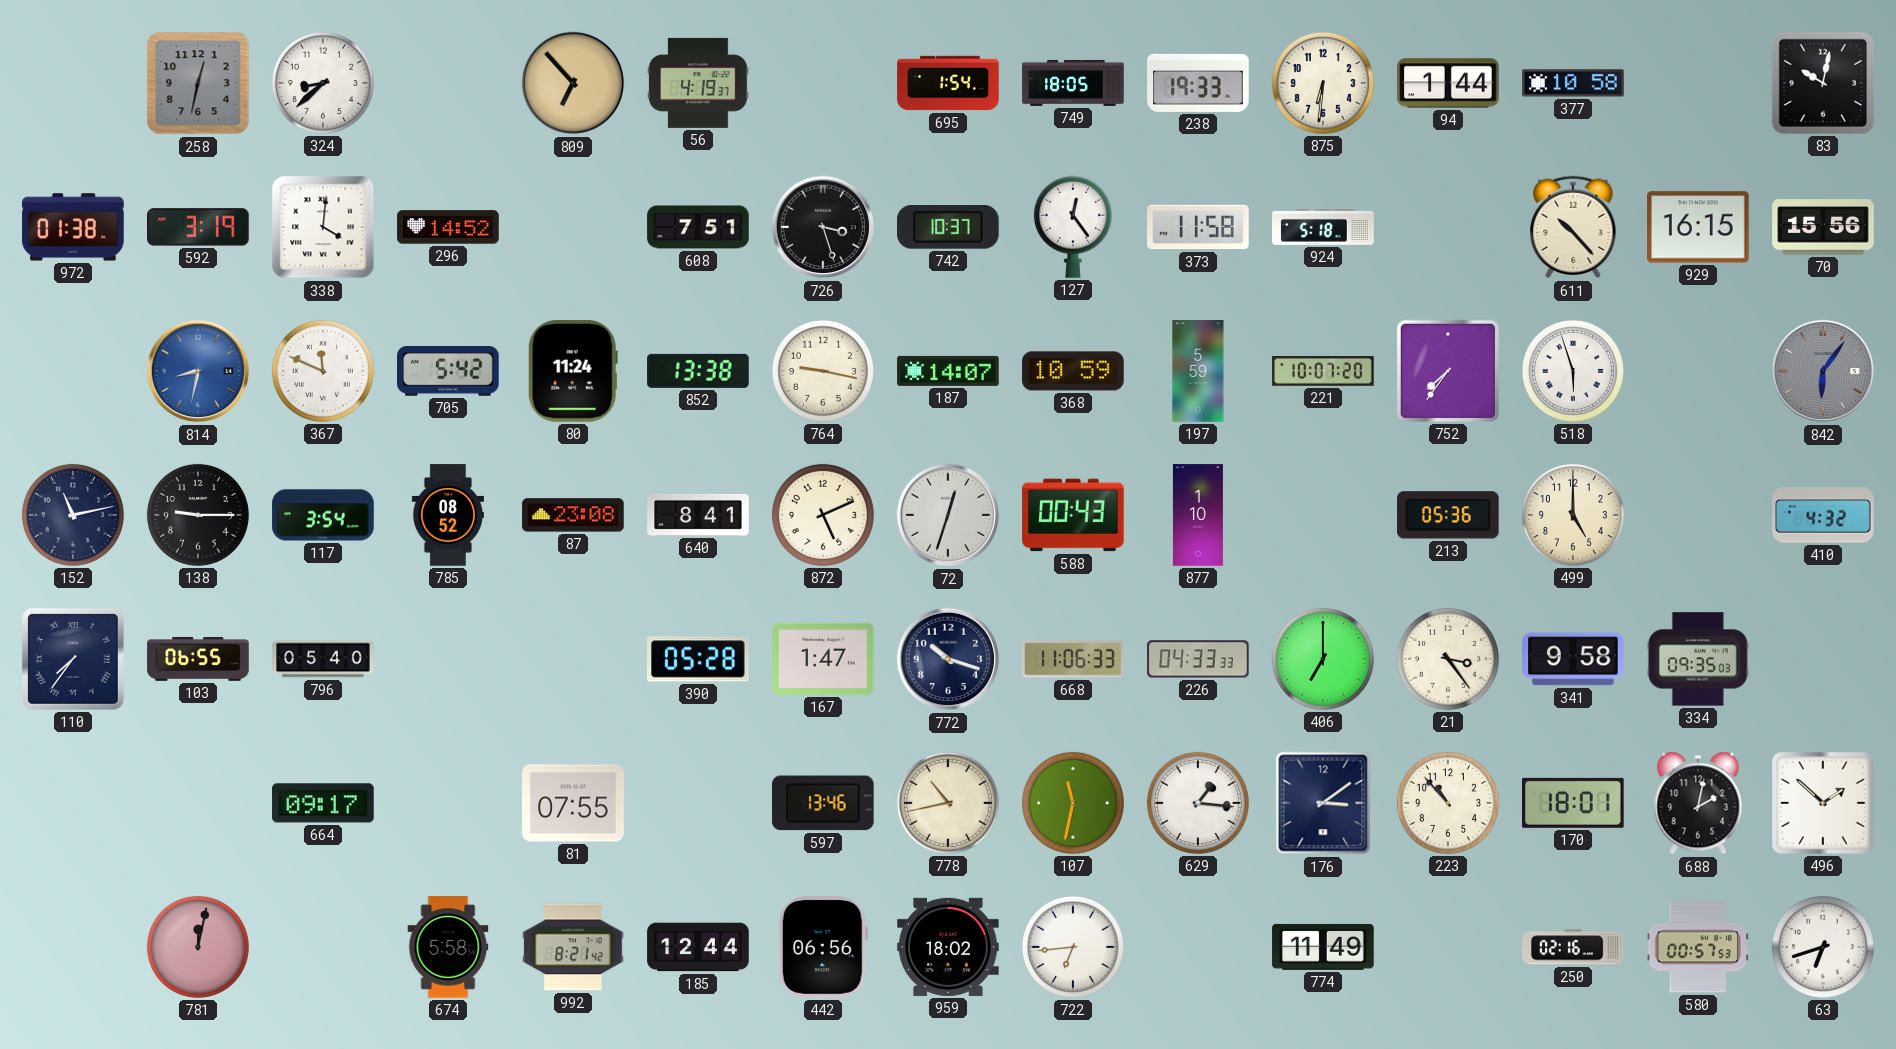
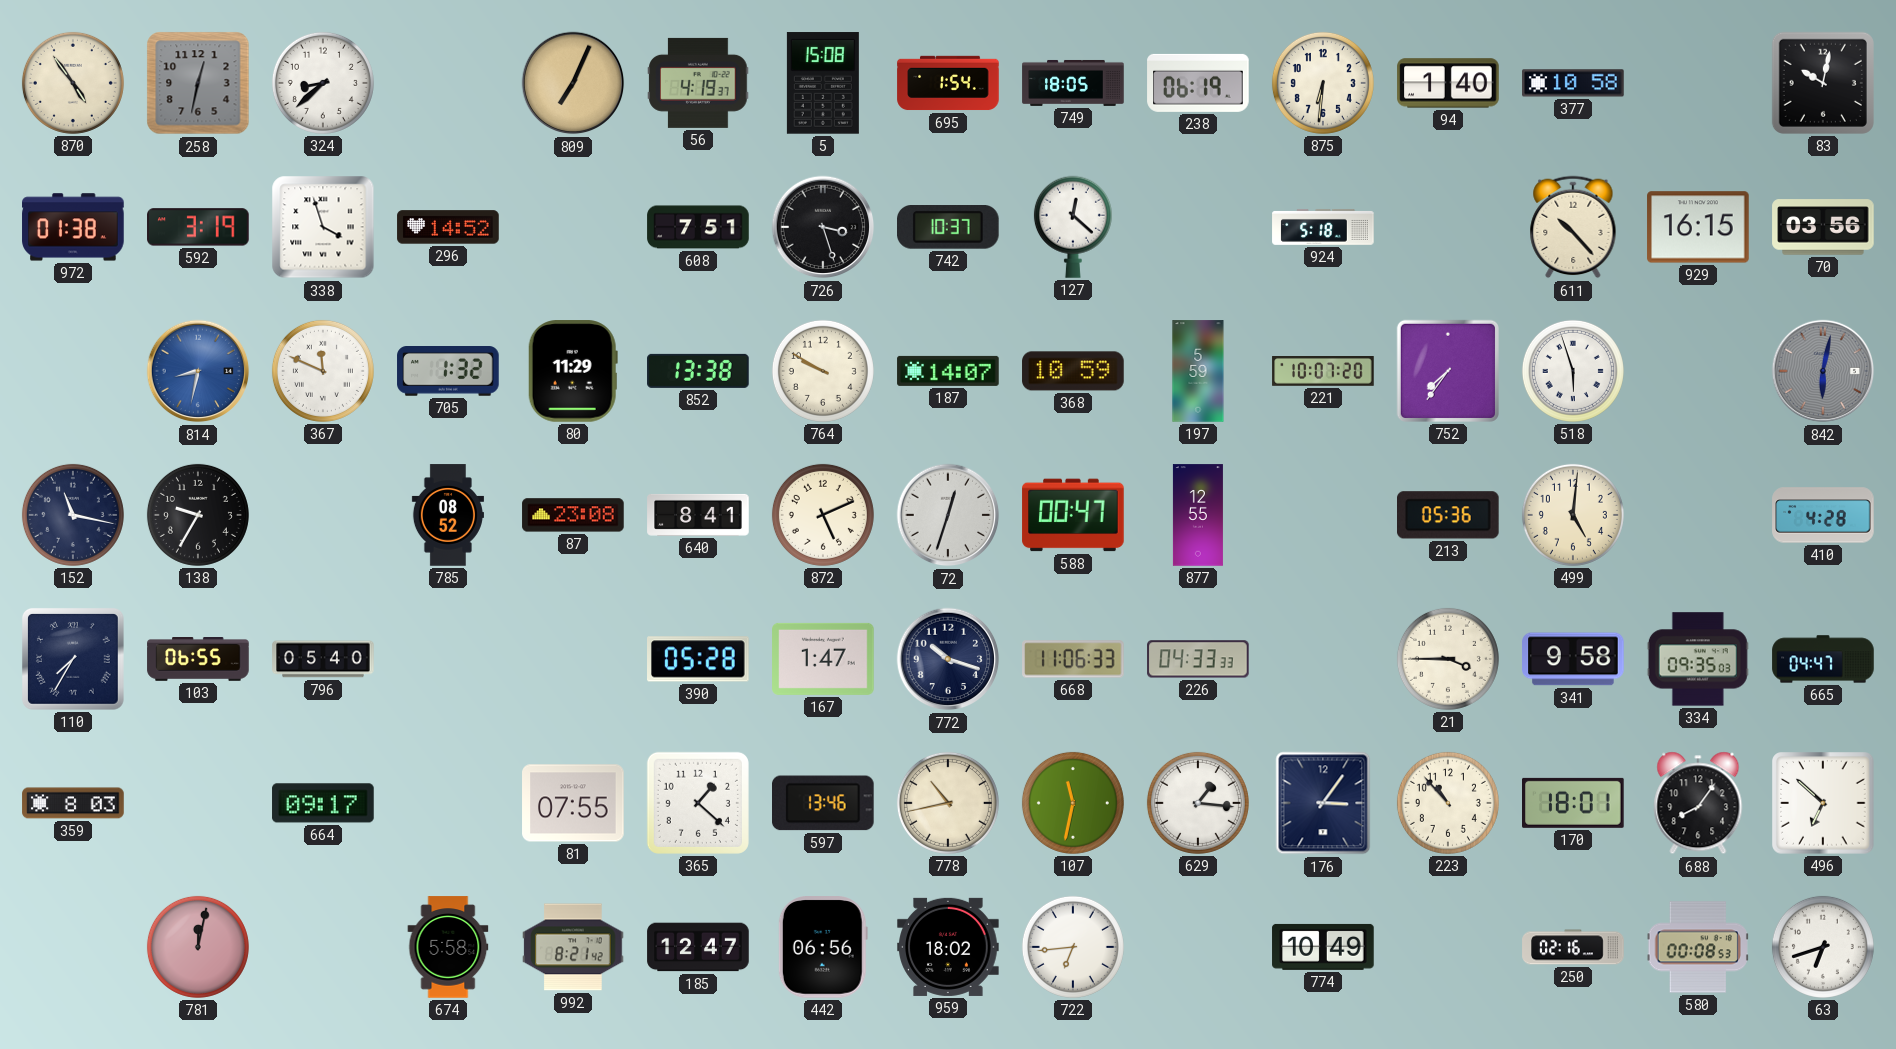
870: none -> 4:54 (73, 83)
809: 6:53 -> 7:04 (573, 83)
5: none -> 15:08 (823, 83)
238: 19:33 -> 06:19 (1198, 83)
94: 1:44 -> 1:40 (1448, 83)
338: 4:01 -> 3:57 (323, 227)
127: 12:24 -> 12:22 (1073, 227)
373: 11:58 -> none (1198, 227)
70: 15:56 -> 03:56 (1823, 227)
705: 5:42 -> 1:32 (448, 372)
80: 11:24 -> 11:29 (573, 371)
764: 9:17 -> 9:50 (823, 371)
842: 6:06 -> 6:02 (1823, 371)
152: 11:13 -> 11:17 (73, 515)
138: 9:15 -> 9:35 (198, 515)
117: 3:54 -> none (323, 515)
588: 00:43 -> 00:47 (1073, 515)
877: 1:10 -> 12:55 (1198, 515)
499: 5:00 -> 5:01 (1573, 515)
410: 4:32 -> 4:28 (1823, 515)
110: 7:36 -> 7:35 (73, 659)
406: 7:00 -> none (1323, 659)
21: 3:24 -> 3:45 (1448, 659)
665: none -> 04:47 (1823, 659)
359: none -> 8:03 (73, 803)
365: none -> 1:22 (698, 803)
176: 3:09 -> 3:06 (1323, 803)
688: 2:02 -> 8:06 (1698, 803)
496: 1:52 -> 6:52 (1823, 803)
185: 12:44 -> 12:47 (698, 947)
774: 11:49 -> 10:49 (1323, 947)
580: 00:57 -> 00:08 (1698, 947)
